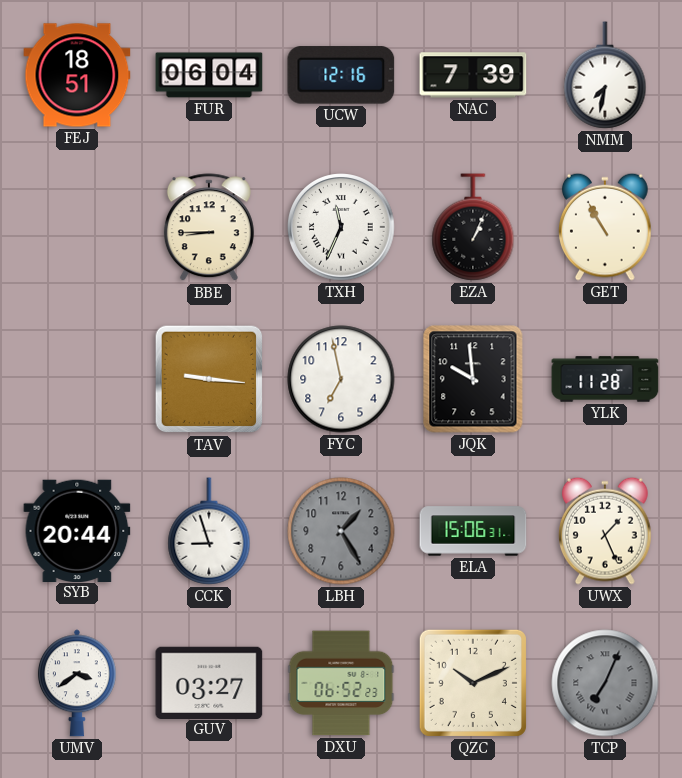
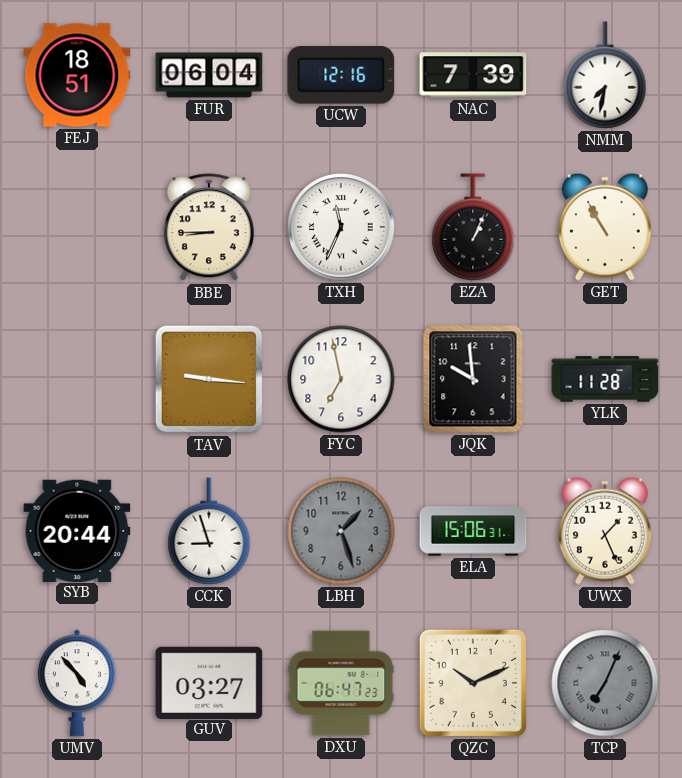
LBH: 1:25 -> 1:27 (341, 531)
UMV: 3:39 -> 4:53 (77, 683)
DXU: 06:52 -> 06:47 (341, 683)
